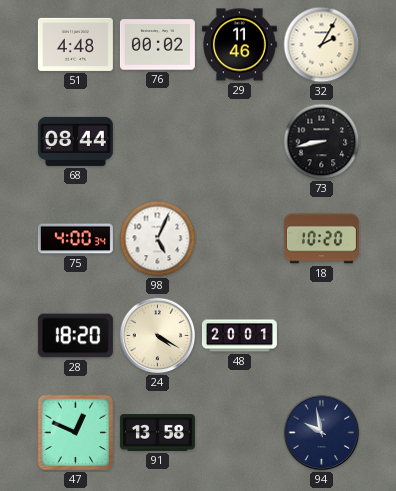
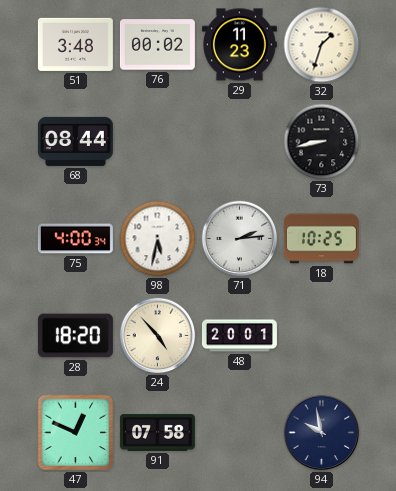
51: 4:48 -> 3:48 (75, 44)
29: 11:46 -> 11:23 (239, 45)
32: 2:05 -> 1:33 (322, 45)
98: 5:04 -> 5:32 (158, 239)
71: none -> 2:14 (240, 239)
18: 10:20 -> 10:25 (321, 239)
24: 4:20 -> 4:53 (158, 336)
91: 13:58 -> 07:58 (157, 433)
